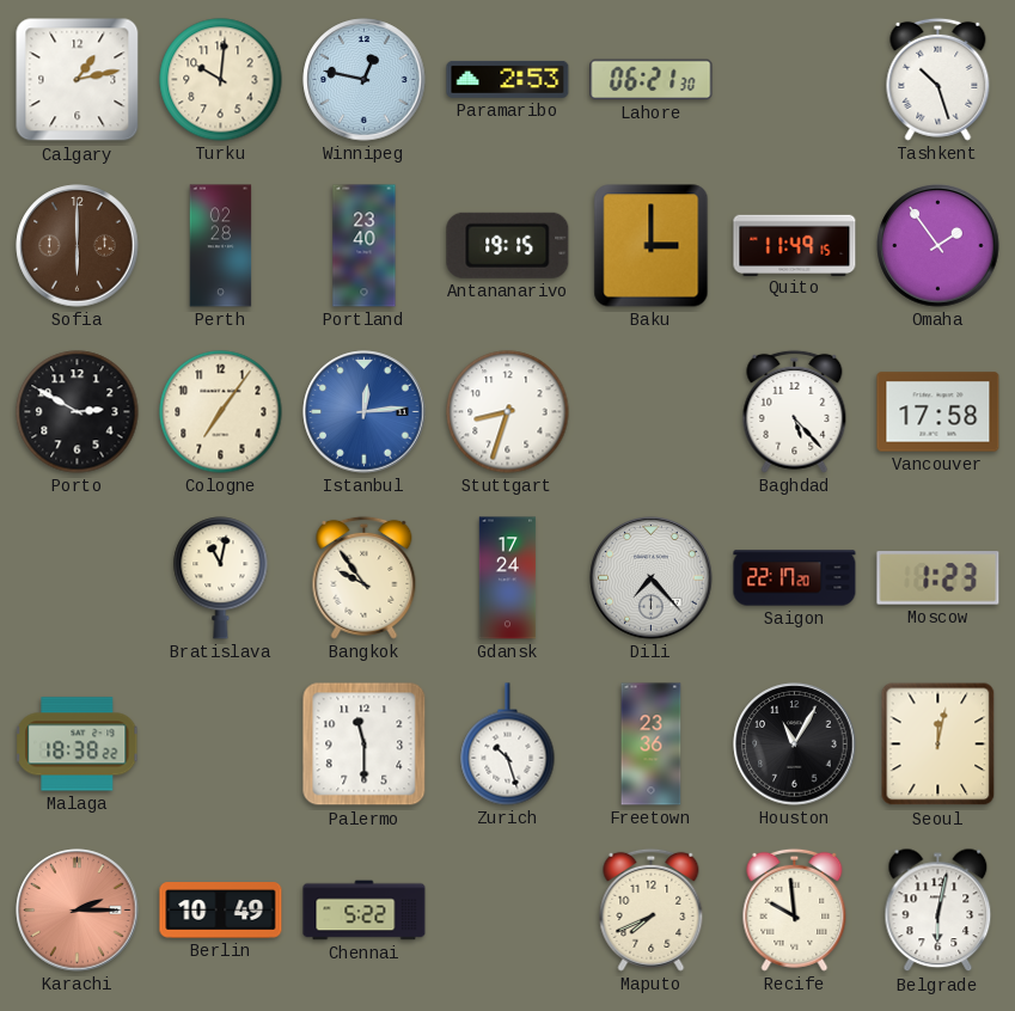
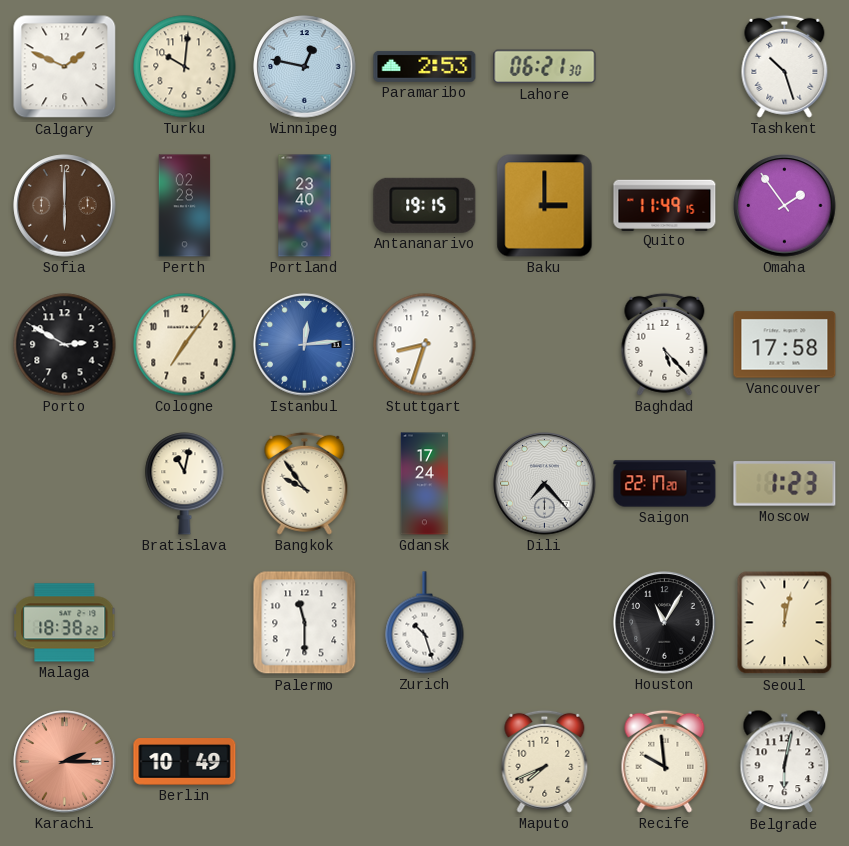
Calgary: 1:13 -> 1:49 (65, 67)
Freetown: 23:36 -> none (652, 745)
Chennai: 5:22 -> none (365, 911)
